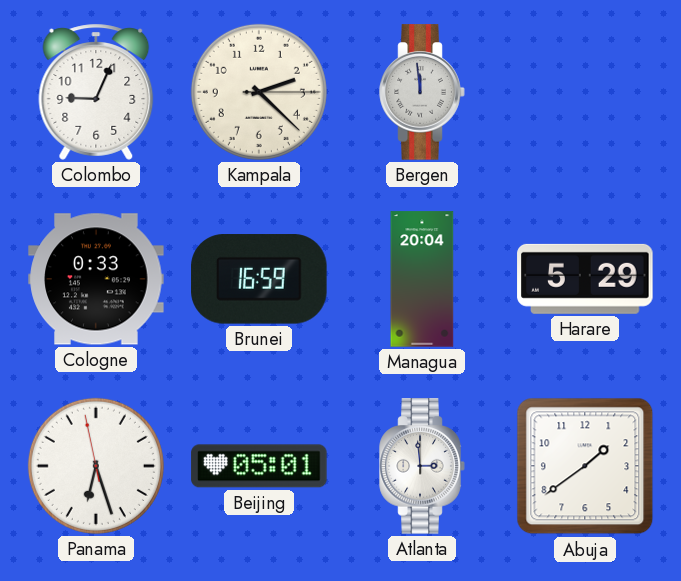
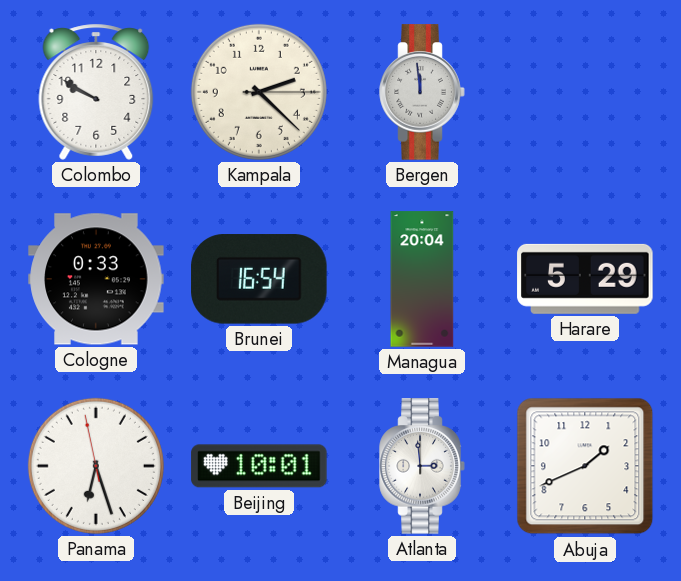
Colombo: 9:04 -> 9:50 (96, 92)
Brunei: 16:59 -> 16:54 (259, 279)
Beijing: 05:01 -> 10:01 (259, 466)
Abuja: 1:39 -> 1:41 (585, 466)
